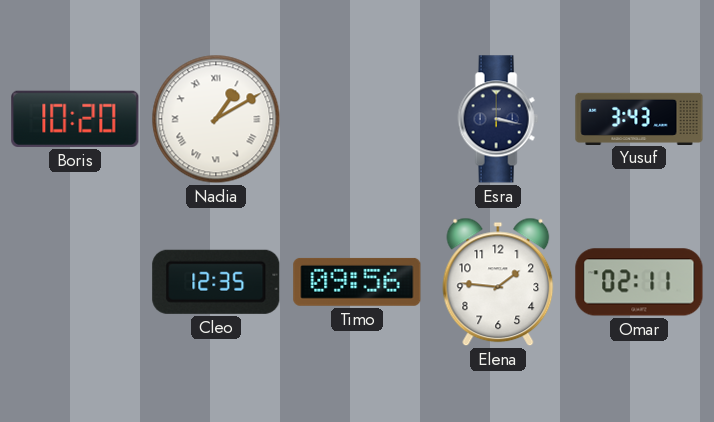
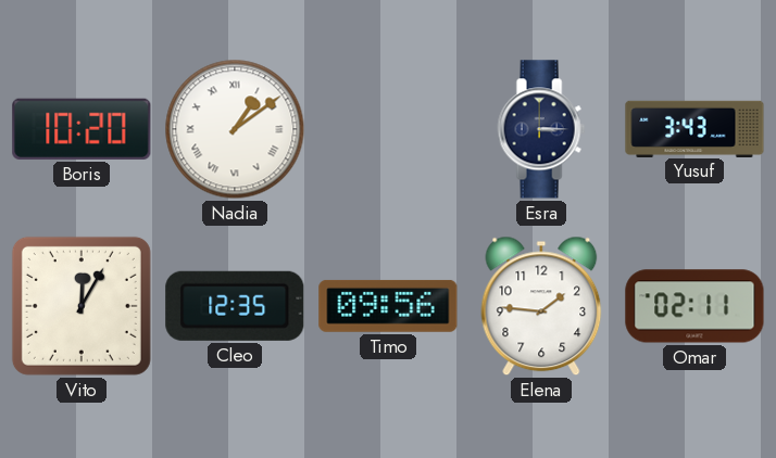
Nadia: 1:10 -> 1:09 (235, 129)
Esra: 3:17 -> 3:15 (541, 129)
Vito: none -> 12:05 (82, 306)
